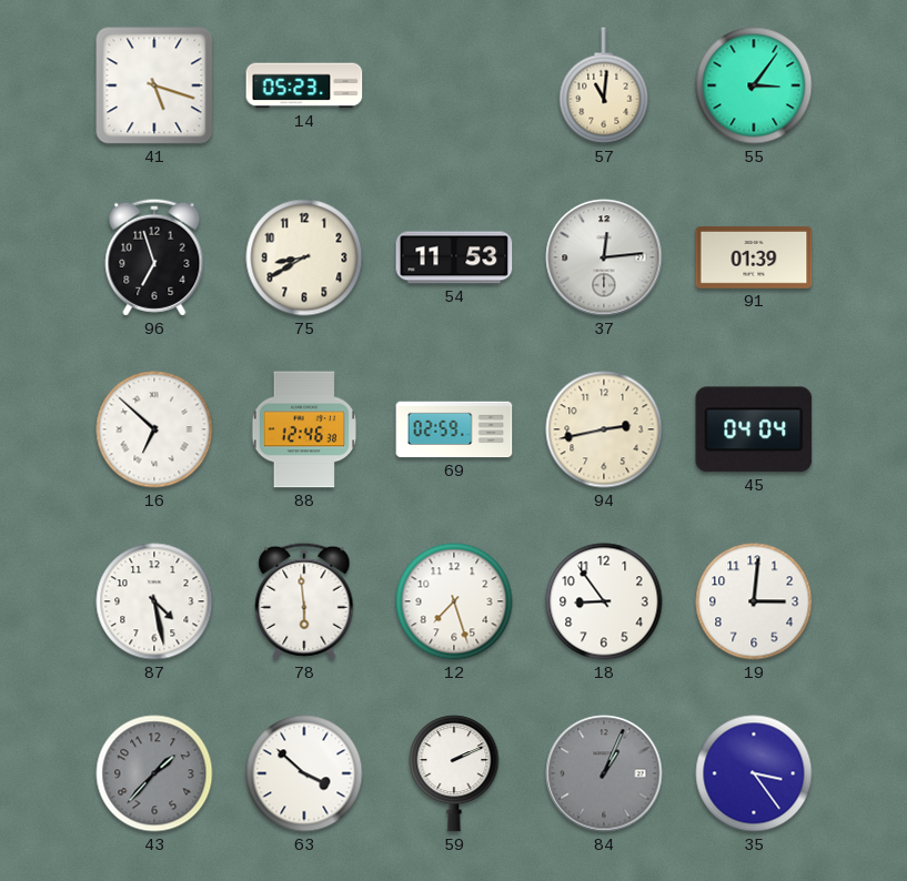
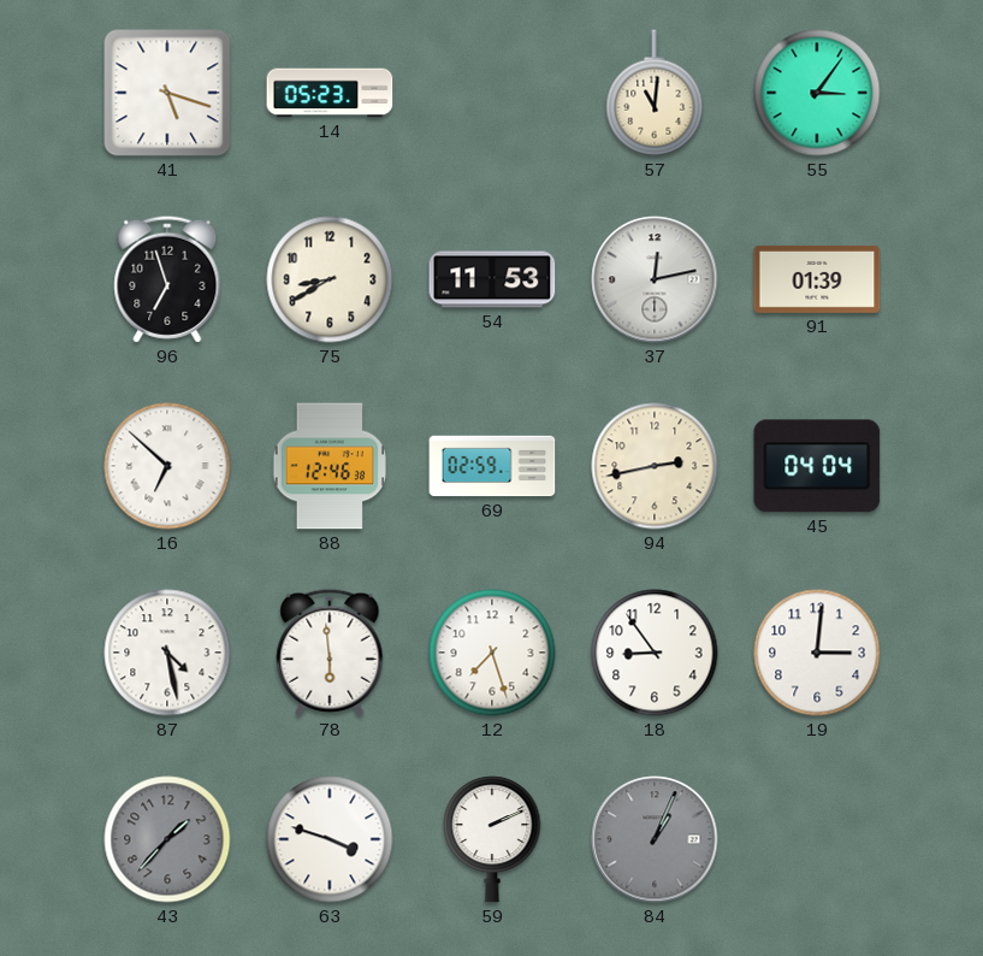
37: 12:14 -> 12:13 (655, 279)
63: 3:52 -> 3:48 (330, 839)
35: 3:24 -> none (754, 773)
